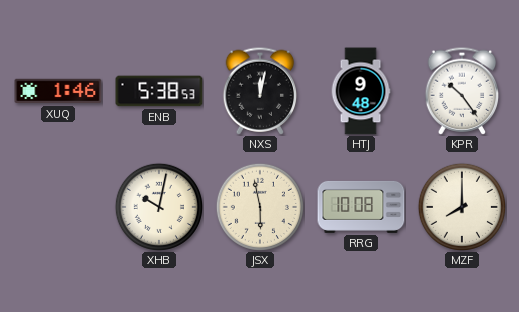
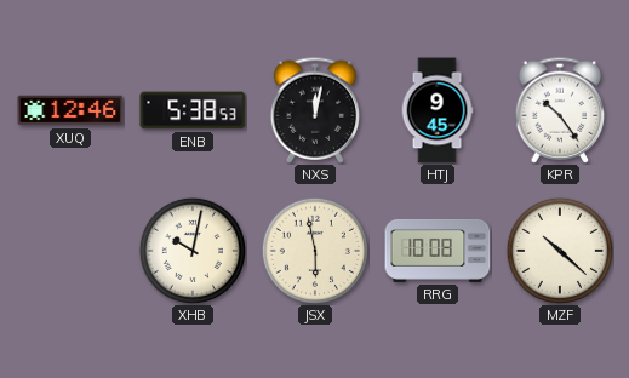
XUQ: 1:46 -> 12:46 (70, 110)
HTJ: 9:48 -> 9:45 (438, 110)
MZF: 8:00 -> 10:22 (560, 251)
